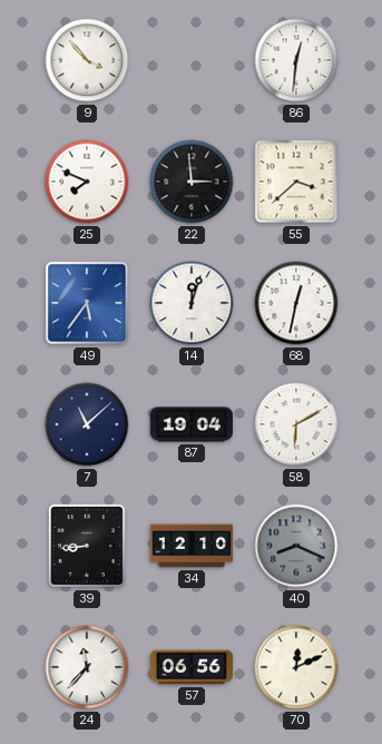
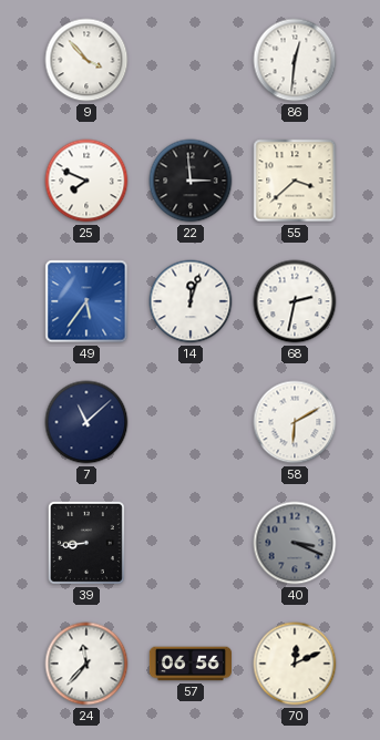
68: 12:32 -> 2:32 (295, 301)
87: 19:04 -> none (190, 424)
34: 12:10 -> none (190, 546)
40: 8:19 -> 3:19 (295, 543)
